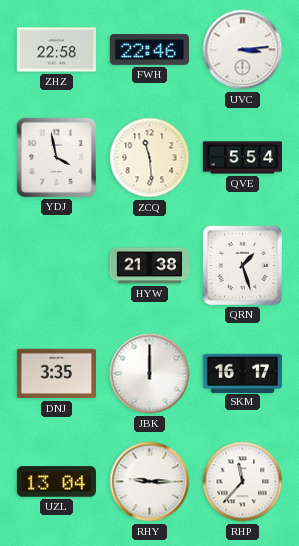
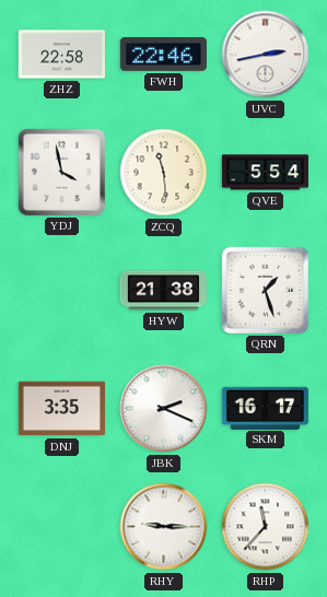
UVC: 3:14 -> 2:43 (266, 55)
JBK: 12:00 -> 2:19 (164, 409)
UZL: 13:04 -> none (56, 482)
